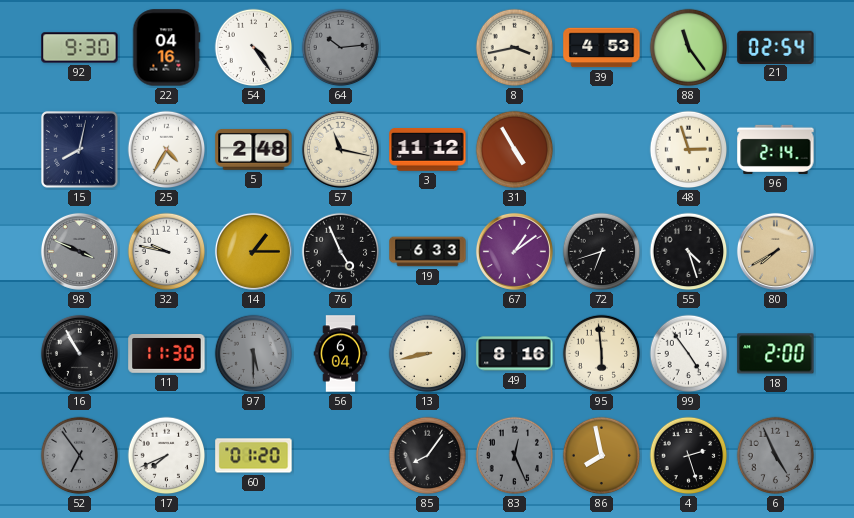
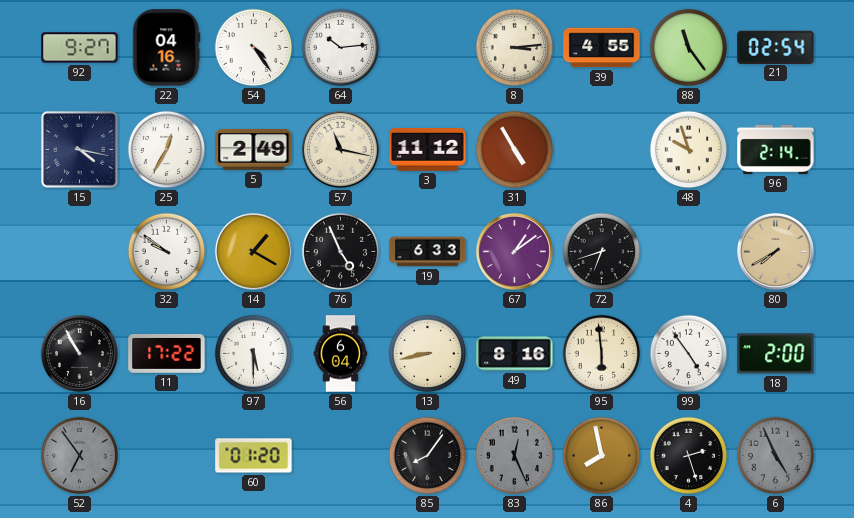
92: 9:30 -> 9:27 (80, 48)
64 dial: grey -> white (341, 48)
8: 3:43 -> 3:14 (515, 48)
39: 4:53 -> 4:55 (602, 48)
15: 8:02 -> 4:17 (80, 150)
25: 4:35 -> 12:35 (167, 150)
5: 2:48 -> 2:49 (254, 149)
48: 2:57 -> 9:57 (689, 150)
98: 3:49 -> none (79, 251)
32: 9:47 -> 9:51 (167, 252)
14: 1:15 -> 1:20 (253, 251)
55: 4:27 -> none (689, 252)
11: 11:30 -> 17:22 (167, 354)
97 dial: grey -> white (254, 354)
17: 7:41 -> none (167, 456)
